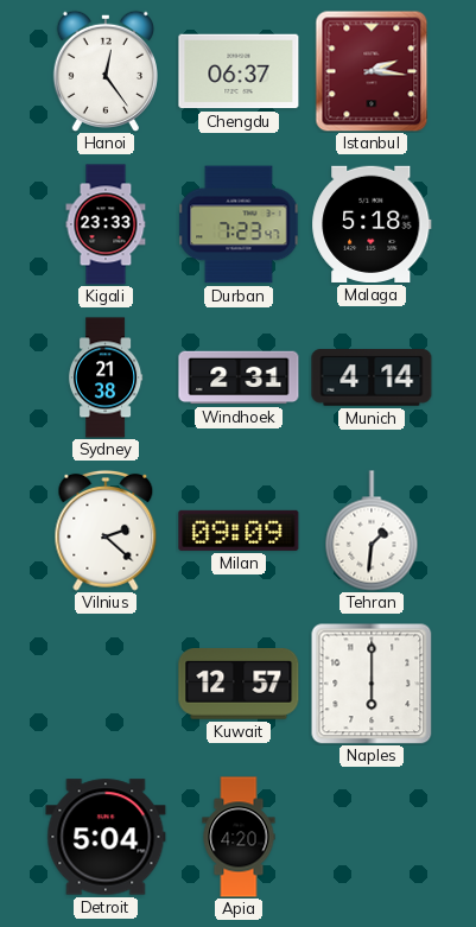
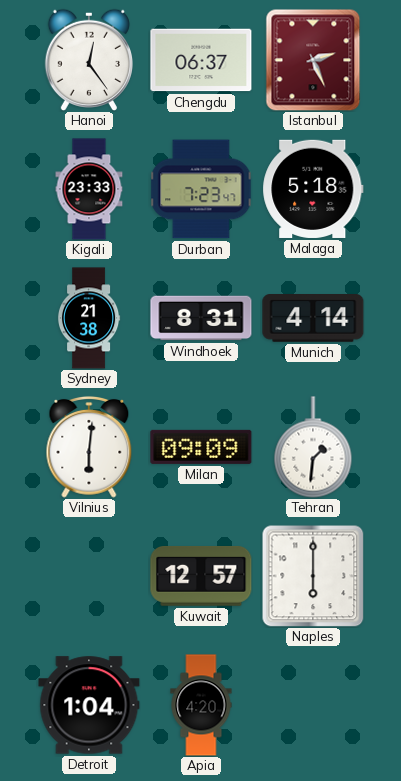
Istanbul: 2:16 -> 2:26 (313, 60)
Windhoek: 2:31 -> 8:31 (201, 318)
Vilnius: 2:22 -> 6:01 (89, 447)
Detroit: 5:04 -> 1:04 (89, 705)
